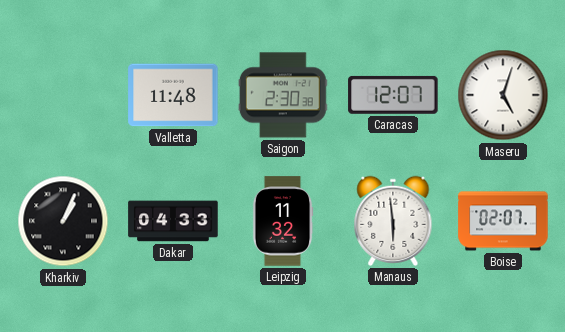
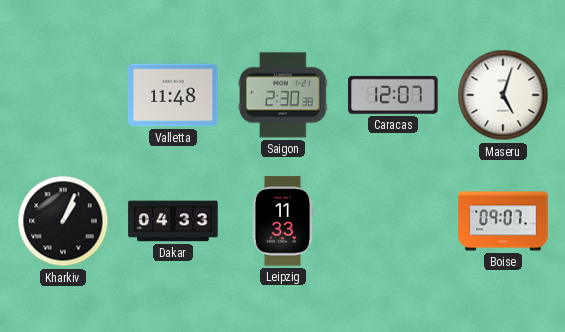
Leipzig: 11:32 -> 11:33 (283, 221)
Manaus: 5:59 -> none (393, 221)
Boise: 02:07 -> 09:07 (503, 221)
